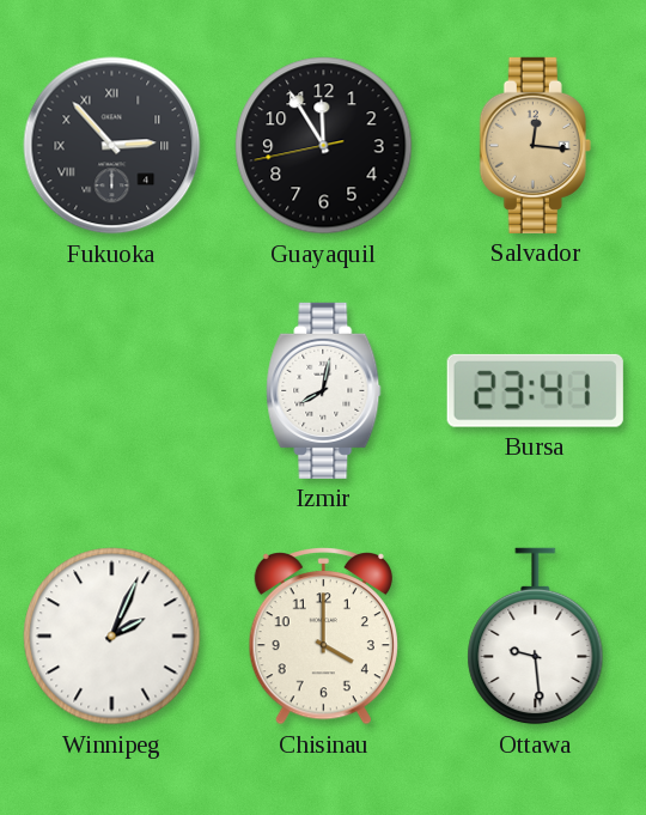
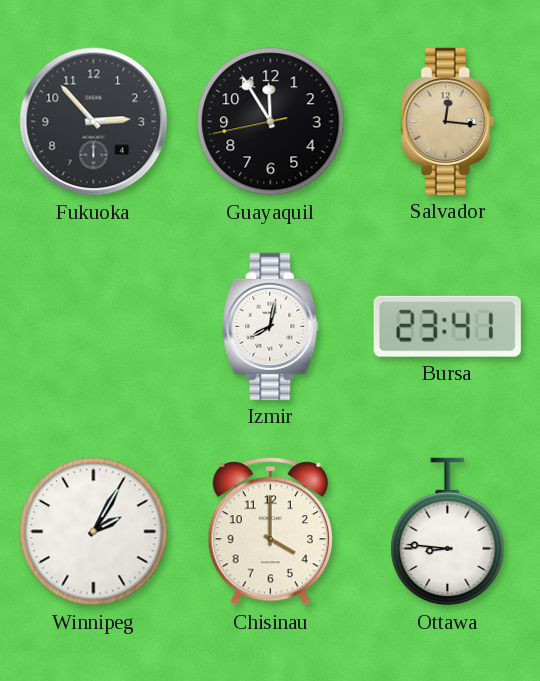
Fukuoka numerals: Roman -> Arabic (94, 122)
Winnipeg: 2:04 -> 2:05 (94, 532)
Ottawa: 9:29 -> 8:46 (448, 532)
